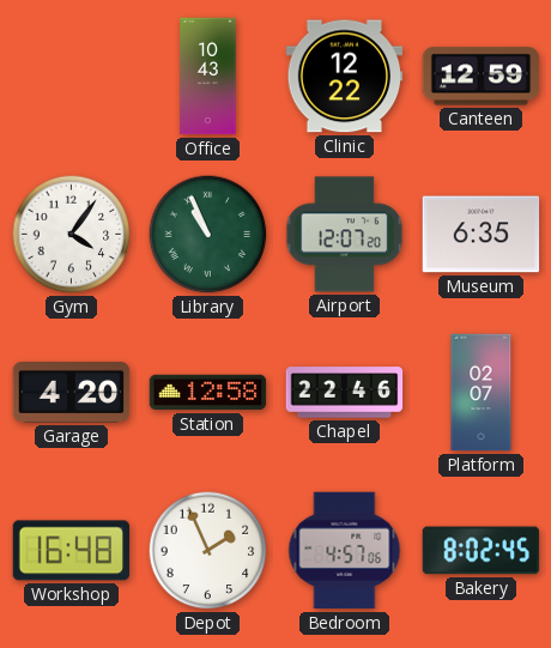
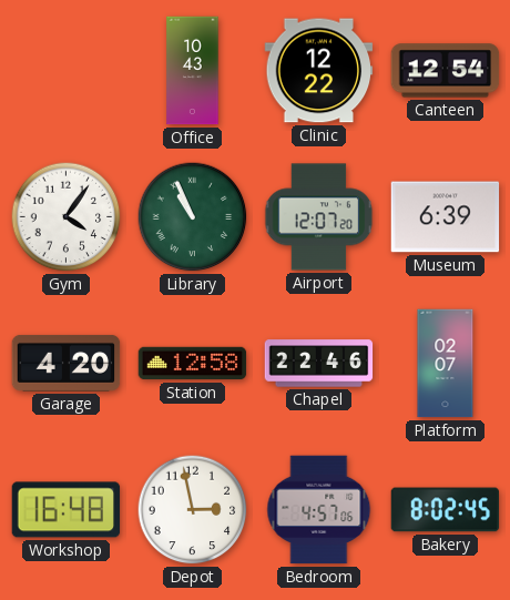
Canteen: 12:59 -> 12:54 (446, 71)
Museum: 6:35 -> 6:39 (446, 217)
Depot: 1:56 -> 2:58 (193, 510)
